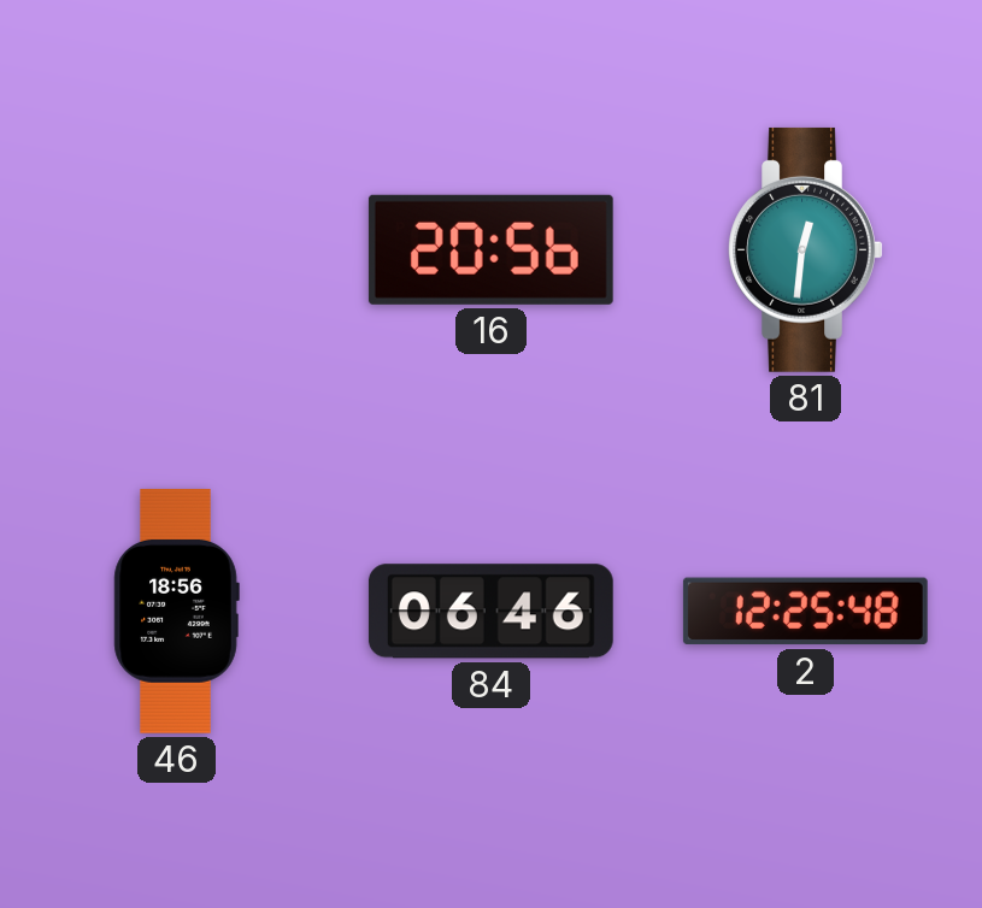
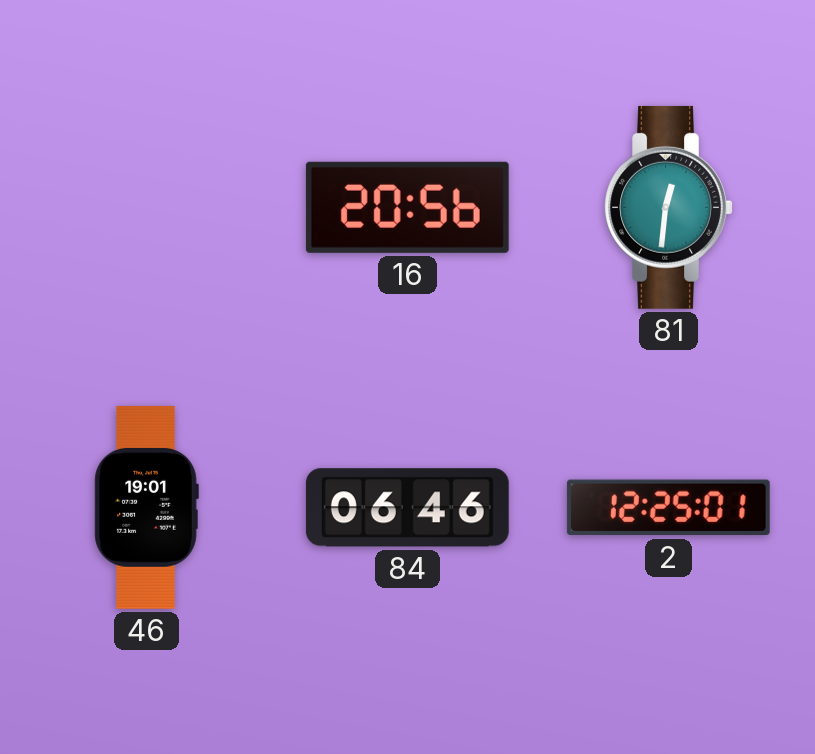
46: 18:56 -> 19:01 (146, 507)
2: 12:25:48 -> 12:25:01 (668, 508)
